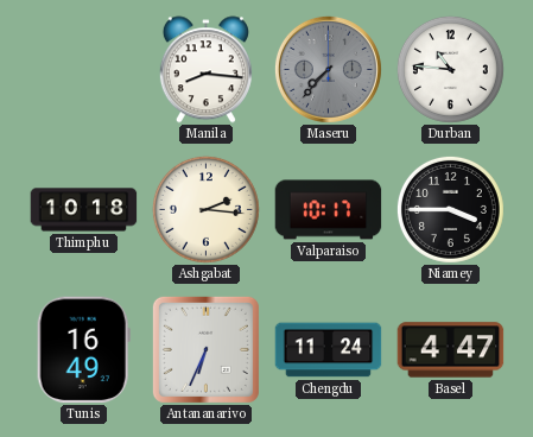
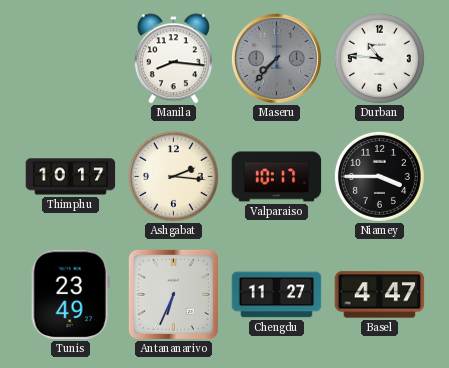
Thimphu: 10:18 -> 10:17 (71, 177)
Tunis: 16:49 -> 23:49 (70, 295)
Chengdu: 11:24 -> 11:27 (277, 295)
